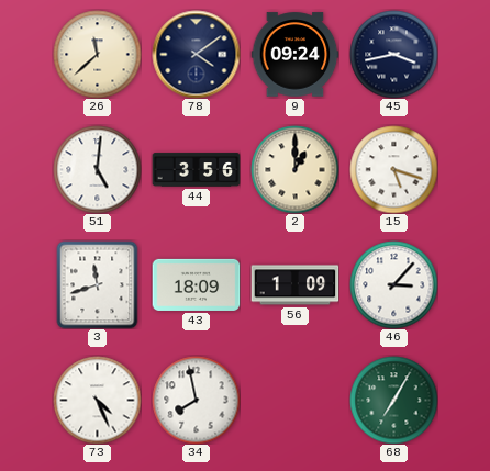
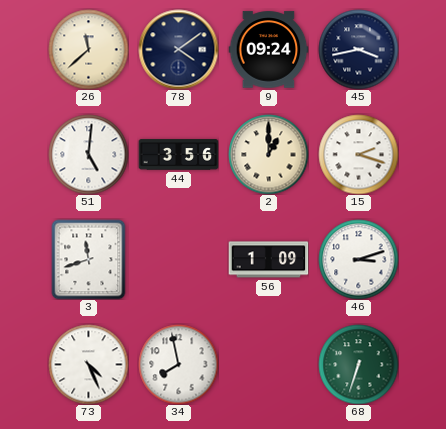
15: 5:18 -> 2:18 (358, 154)
43: 18:09 -> none (196, 284)
46: 3:07 -> 3:12 (358, 259)
68: 7:05 -> 6:33 (358, 364)
